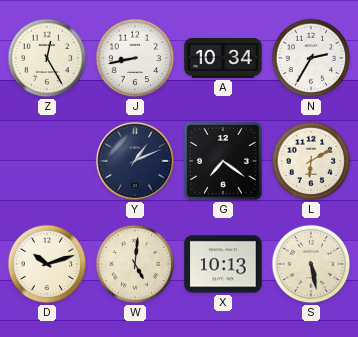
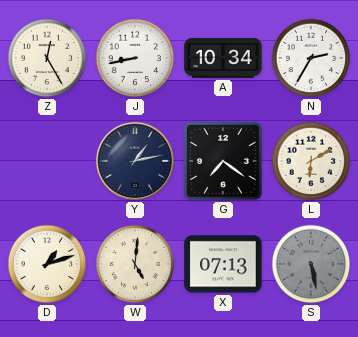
Y: 1:11 -> 1:13 (135, 161)
D: 10:12 -> 1:12 (47, 264)
X: 10:13 -> 07:13 (223, 264)
S dial: cream -> grey (311, 264)
